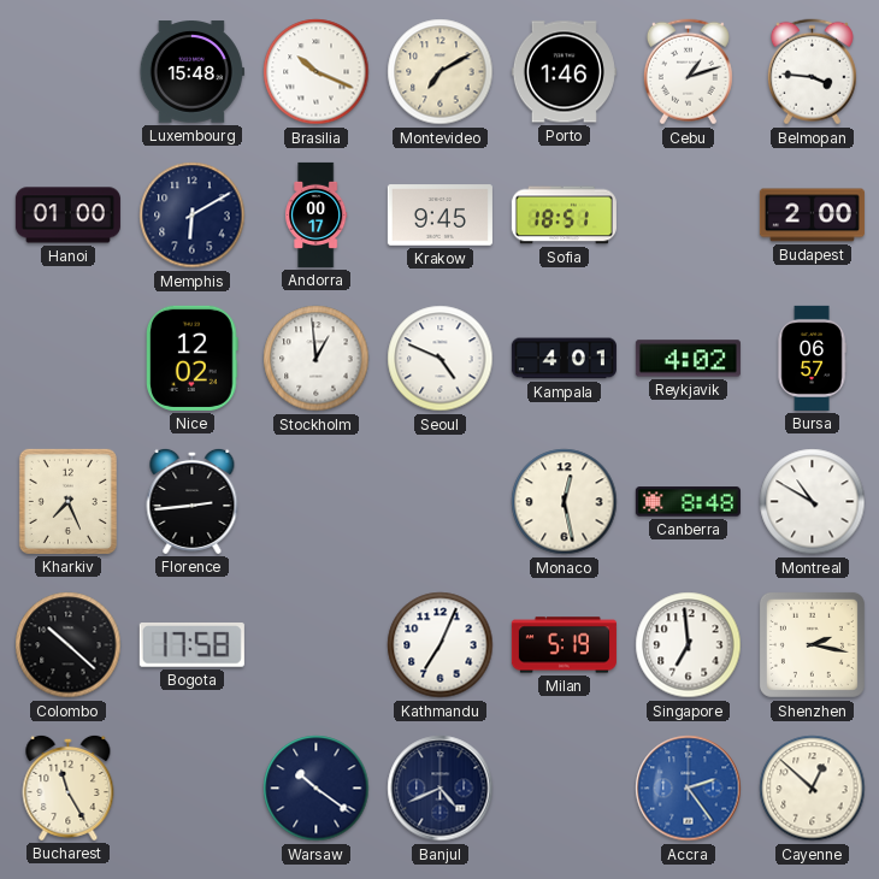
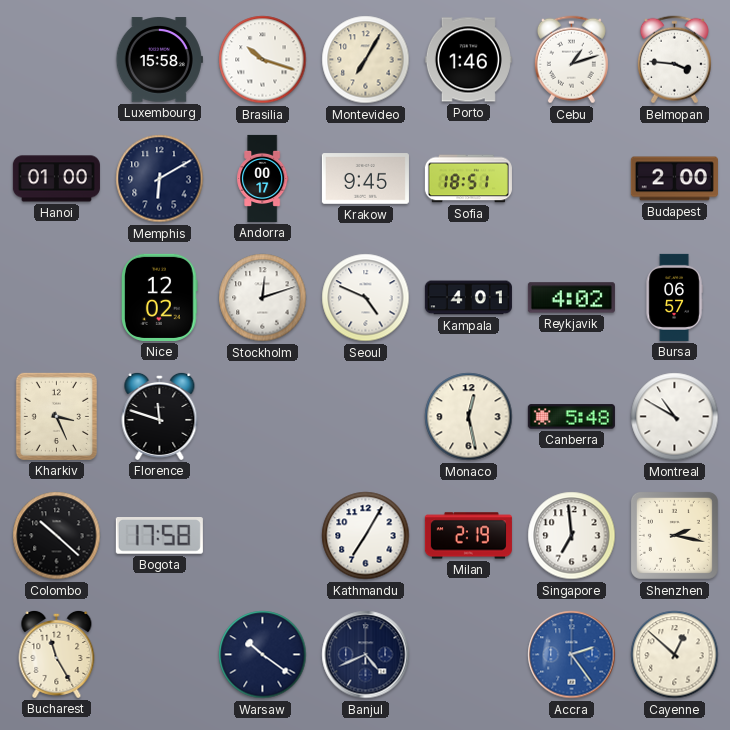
Luxembourg: 15:48 -> 15:58 (159, 60)
Brasilia: 10:19 -> 10:18 (263, 60)
Montevideo: 7:10 -> 7:05 (366, 60)
Stockholm: 12:59 -> 12:12 (263, 298)
Kharkiv: 7:26 -> 3:26 (56, 416)
Florence: 2:44 -> 11:48 (160, 416)
Canberra: 8:48 -> 5:48 (571, 417)
Kathmandu: 7:04 -> 7:05 (366, 536)
Milan: 5:19 -> 2:19 (468, 536)
